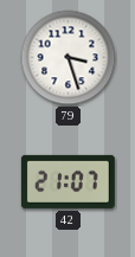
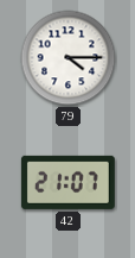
79: 3:27 -> 4:15 (69, 58)
